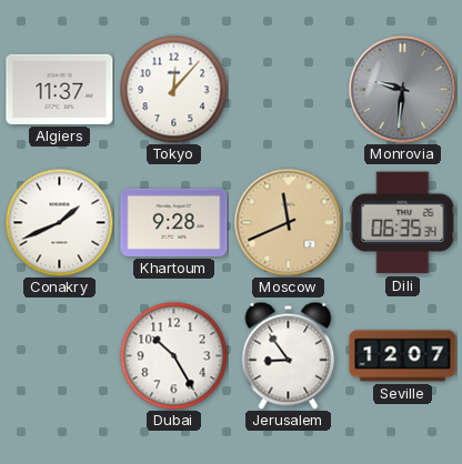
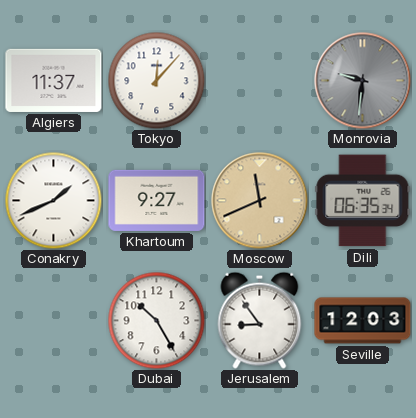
Khartoum: 9:28 -> 9:27 (157, 200)
Seville: 12:07 -> 12:03 (363, 321)
